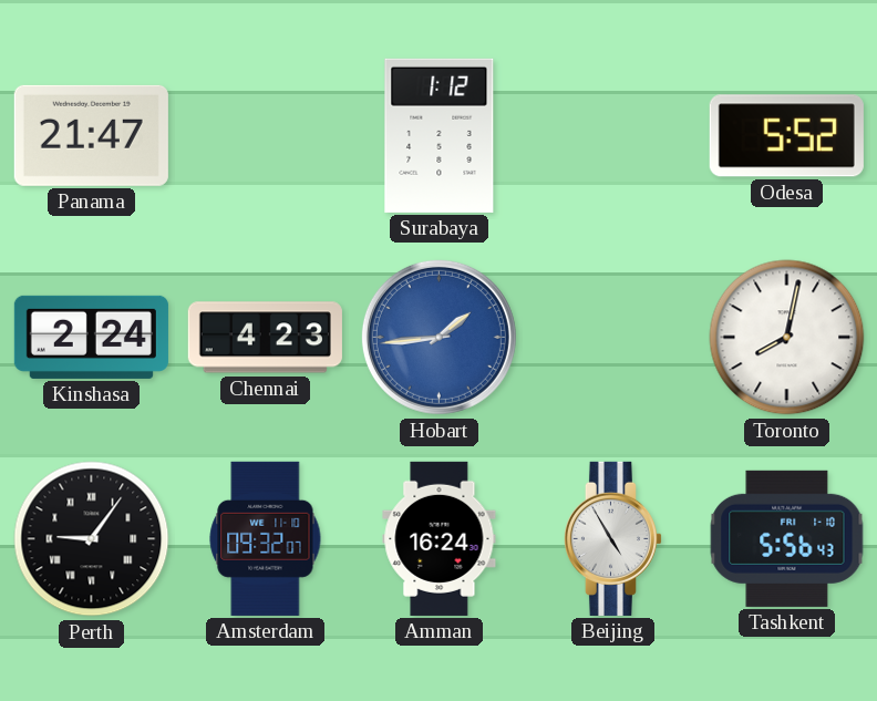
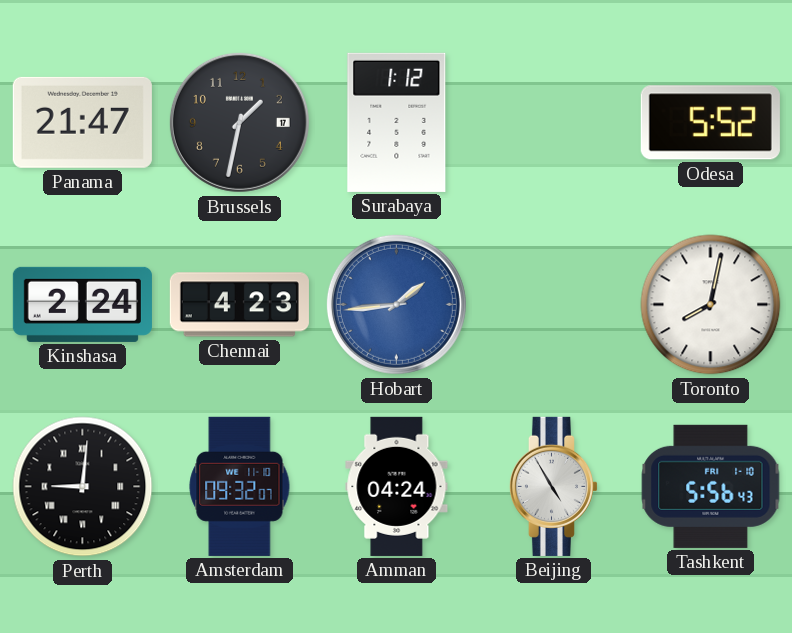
Brussels: none -> 1:32 (239, 122)
Perth: 9:06 -> 9:01 (83, 487)
Amman: 16:24 -> 04:24 (397, 486)
